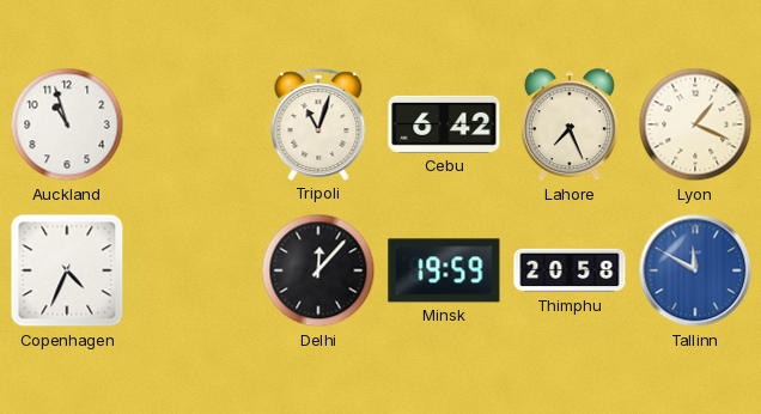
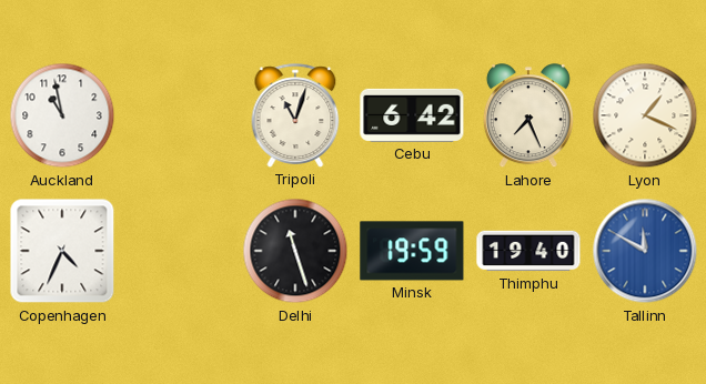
Auckland: 10:57 -> 10:58 (62, 115)
Delhi: 12:07 -> 11:27 (295, 251)
Thimphu: 20:58 -> 19:40 (528, 251)
